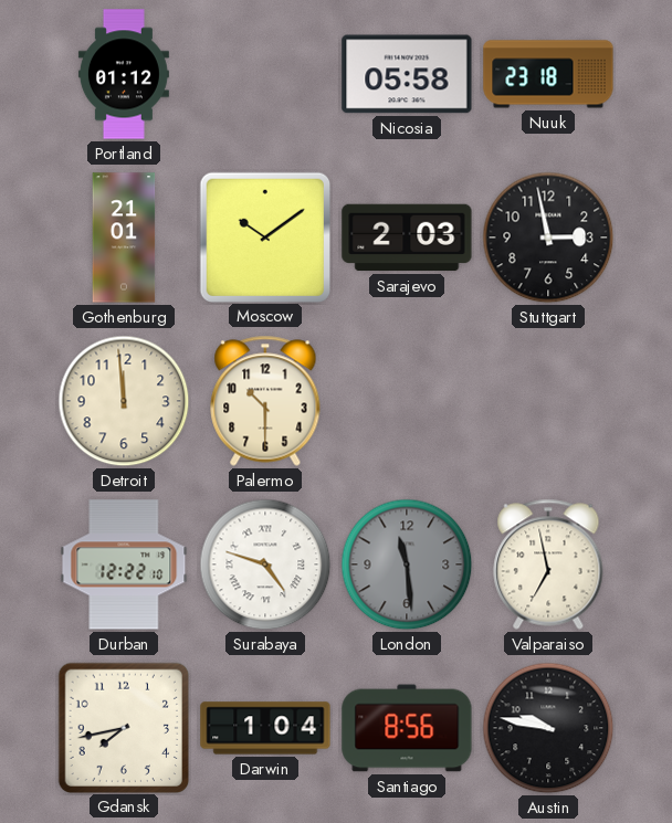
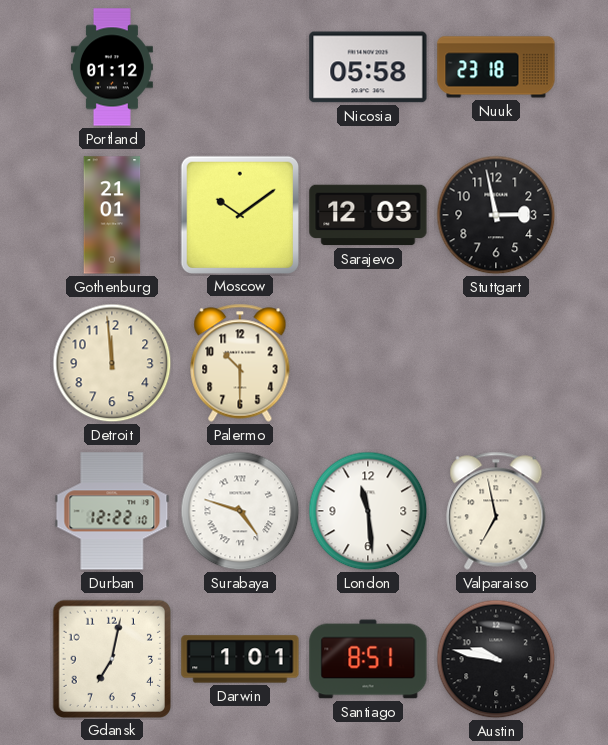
Sarajevo: 2:03 -> 12:03 (368, 215)
London dial: grey -> white (368, 511)
Gdansk: 7:43 -> 7:02 (111, 658)
Darwin: 1:04 -> 1:01 (240, 659)
Santiago: 8:56 -> 8:51 (368, 659)
